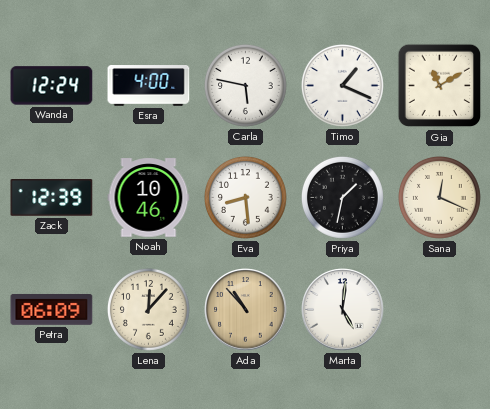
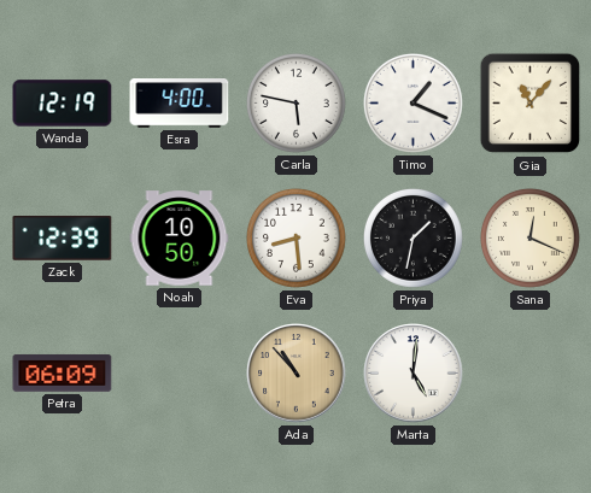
Wanda: 12:24 -> 12:19 (63, 104)
Gia: 11:10 -> 11:07 (531, 104)
Noah: 10:46 -> 10:50 (180, 239)
Lena: 12:07 -> none (149, 310)
